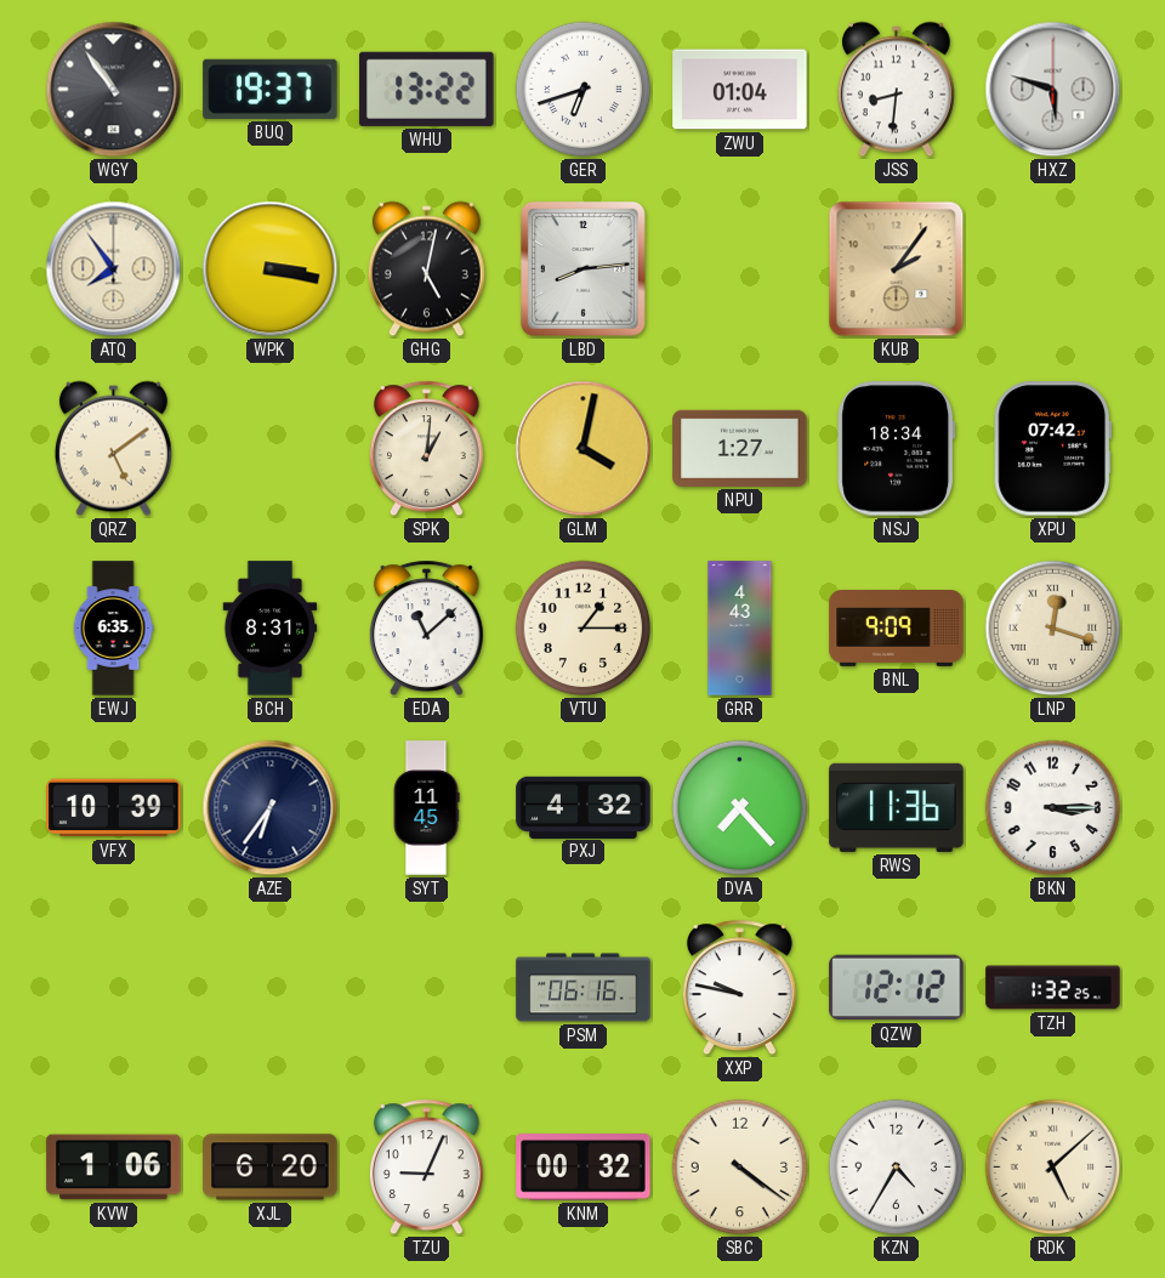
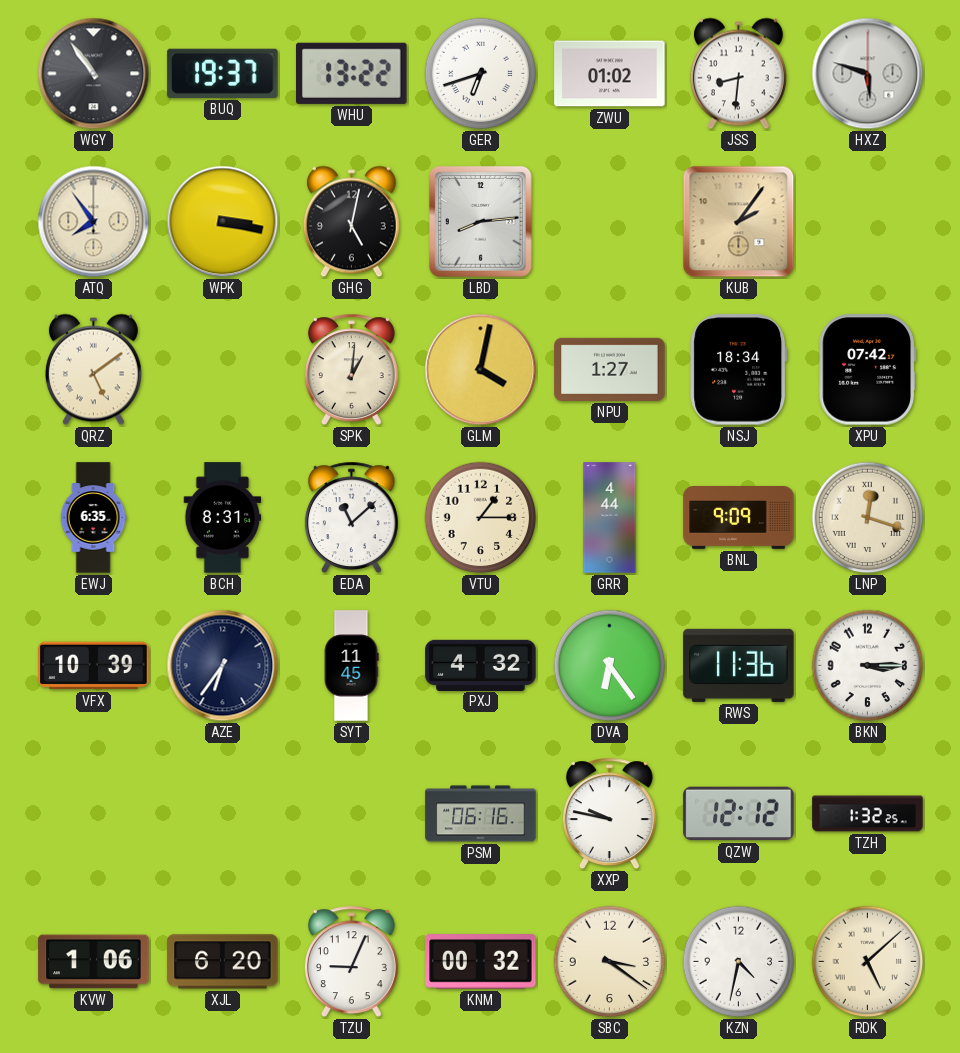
ZWU: 01:04 -> 01:02 (610, 74)
GRR: 4:43 -> 4:44 (610, 518)
DVA: 7:23 -> 6:24 (610, 666)
SBC: 4:21 -> 3:21 (610, 962)
KZN: 4:35 -> 4:32 (739, 962)
